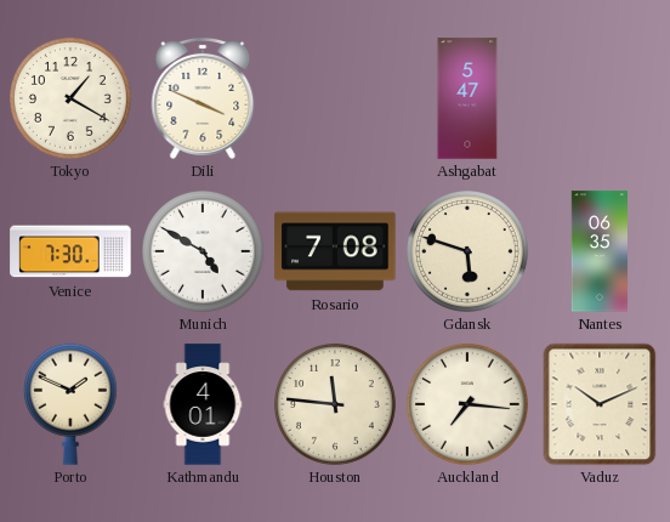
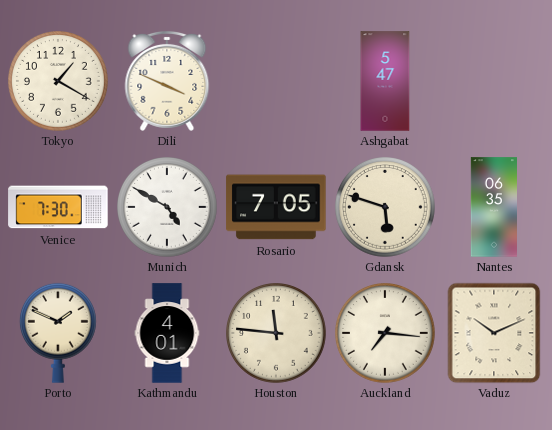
Rosario: 7:08 -> 7:05 (276, 207)
